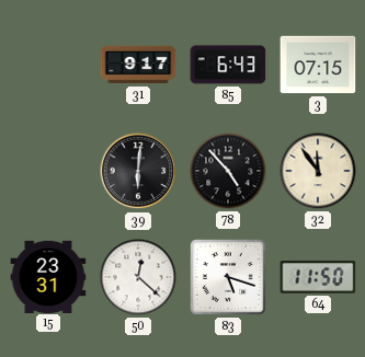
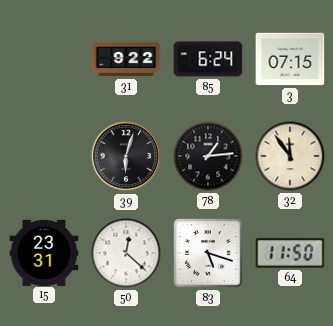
31: 9:17 -> 9:22 (126, 59)
85: 6:43 -> 6:24 (208, 59)
39: 6:01 -> 6:03 (126, 156)
78: 4:53 -> 1:14 (208, 156)
